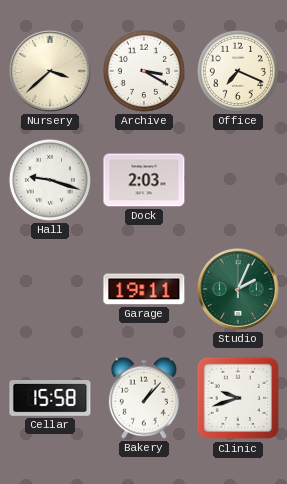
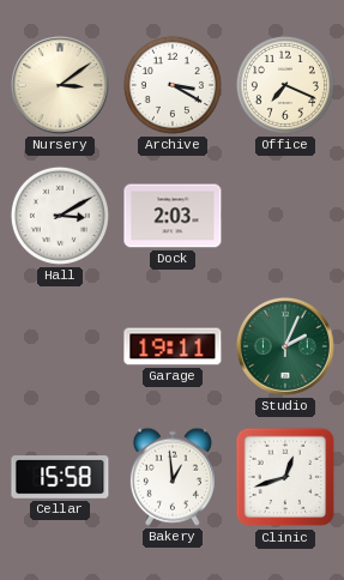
Nursery: 3:38 -> 3:09 (60, 85)
Hall: 9:18 -> 3:10 (60, 216)
Bakery: 1:07 -> 12:59 (173, 477)
Clinic: 9:42 -> 12:42 (285, 477)
